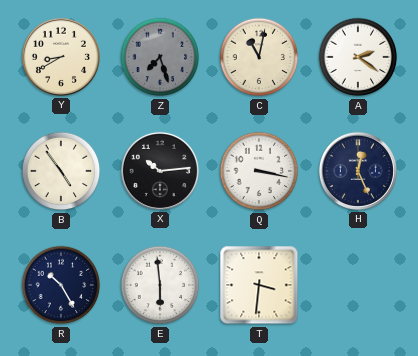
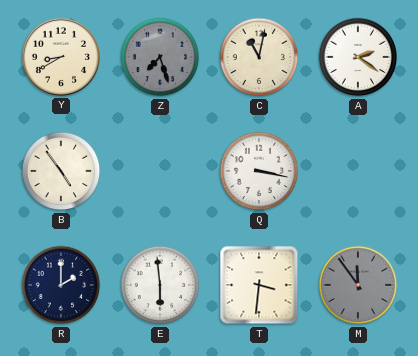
X: 10:14 -> none (160, 171)
H: 12:26 -> none (358, 171)
R: 10:25 -> 2:00 (61, 285)
M: none -> 11:54 (358, 285)
